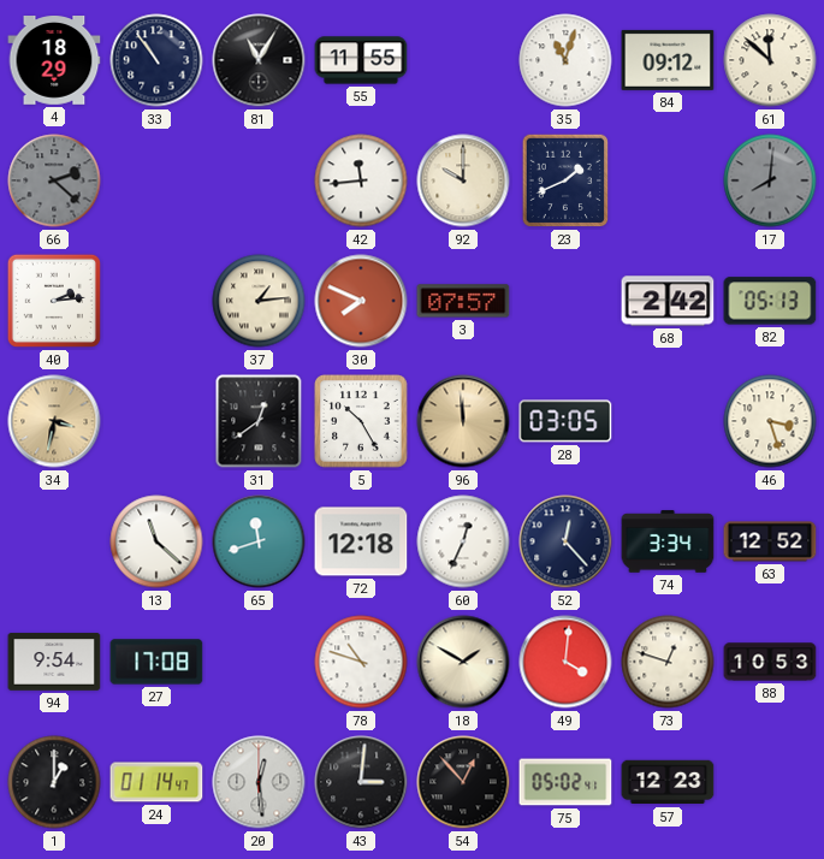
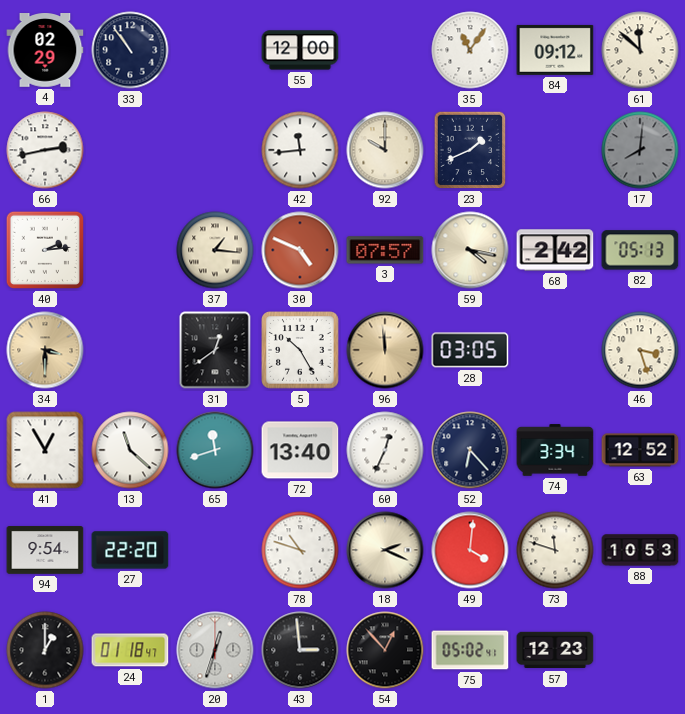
4: 18:29 -> 02:29 (45, 51)
81: 11:05 -> none (259, 60)
55: 11:55 -> 12:00 (300, 50)
35: 11:03 -> 11:06 (470, 50)
66: 2:22 -> 2:43 (45, 150)
66 dial: grey -> white (45, 150)
37: 1:14 -> 1:16 (215, 250)
30: 7:49 -> 4:49 (300, 250)
59: none -> 4:17 (470, 250)
34: 3:32 -> 3:30 (45, 350)
41: none -> 12:55 (45, 450)
72: 12:18 -> 13:40 (300, 450)
52: 12:23 -> 6:23 (470, 450)
27: 17:08 -> 22:20 (130, 550)
18: 1:50 -> 2:19 (385, 550)
73: 12:48 -> 11:48 (555, 550)
24: 01:14 -> 01:18 (130, 650)
20: 12:29 -> 12:33 (215, 650)
43: 3:01 -> 2:59 (300, 650)
